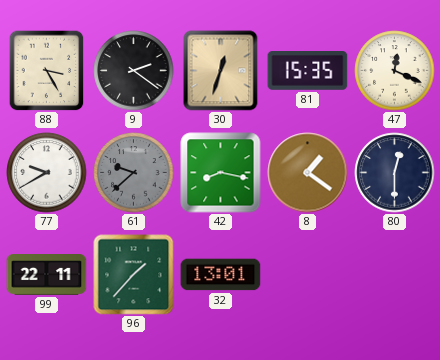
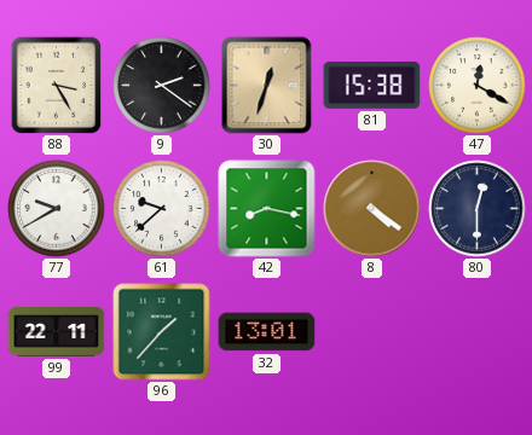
81: 15:35 -> 15:38 (372, 86)
47: 12:19 -> 12:20 (478, 86)
61 dial: grey -> white (162, 209)
8: 1:21 -> 4:21 (372, 209)
